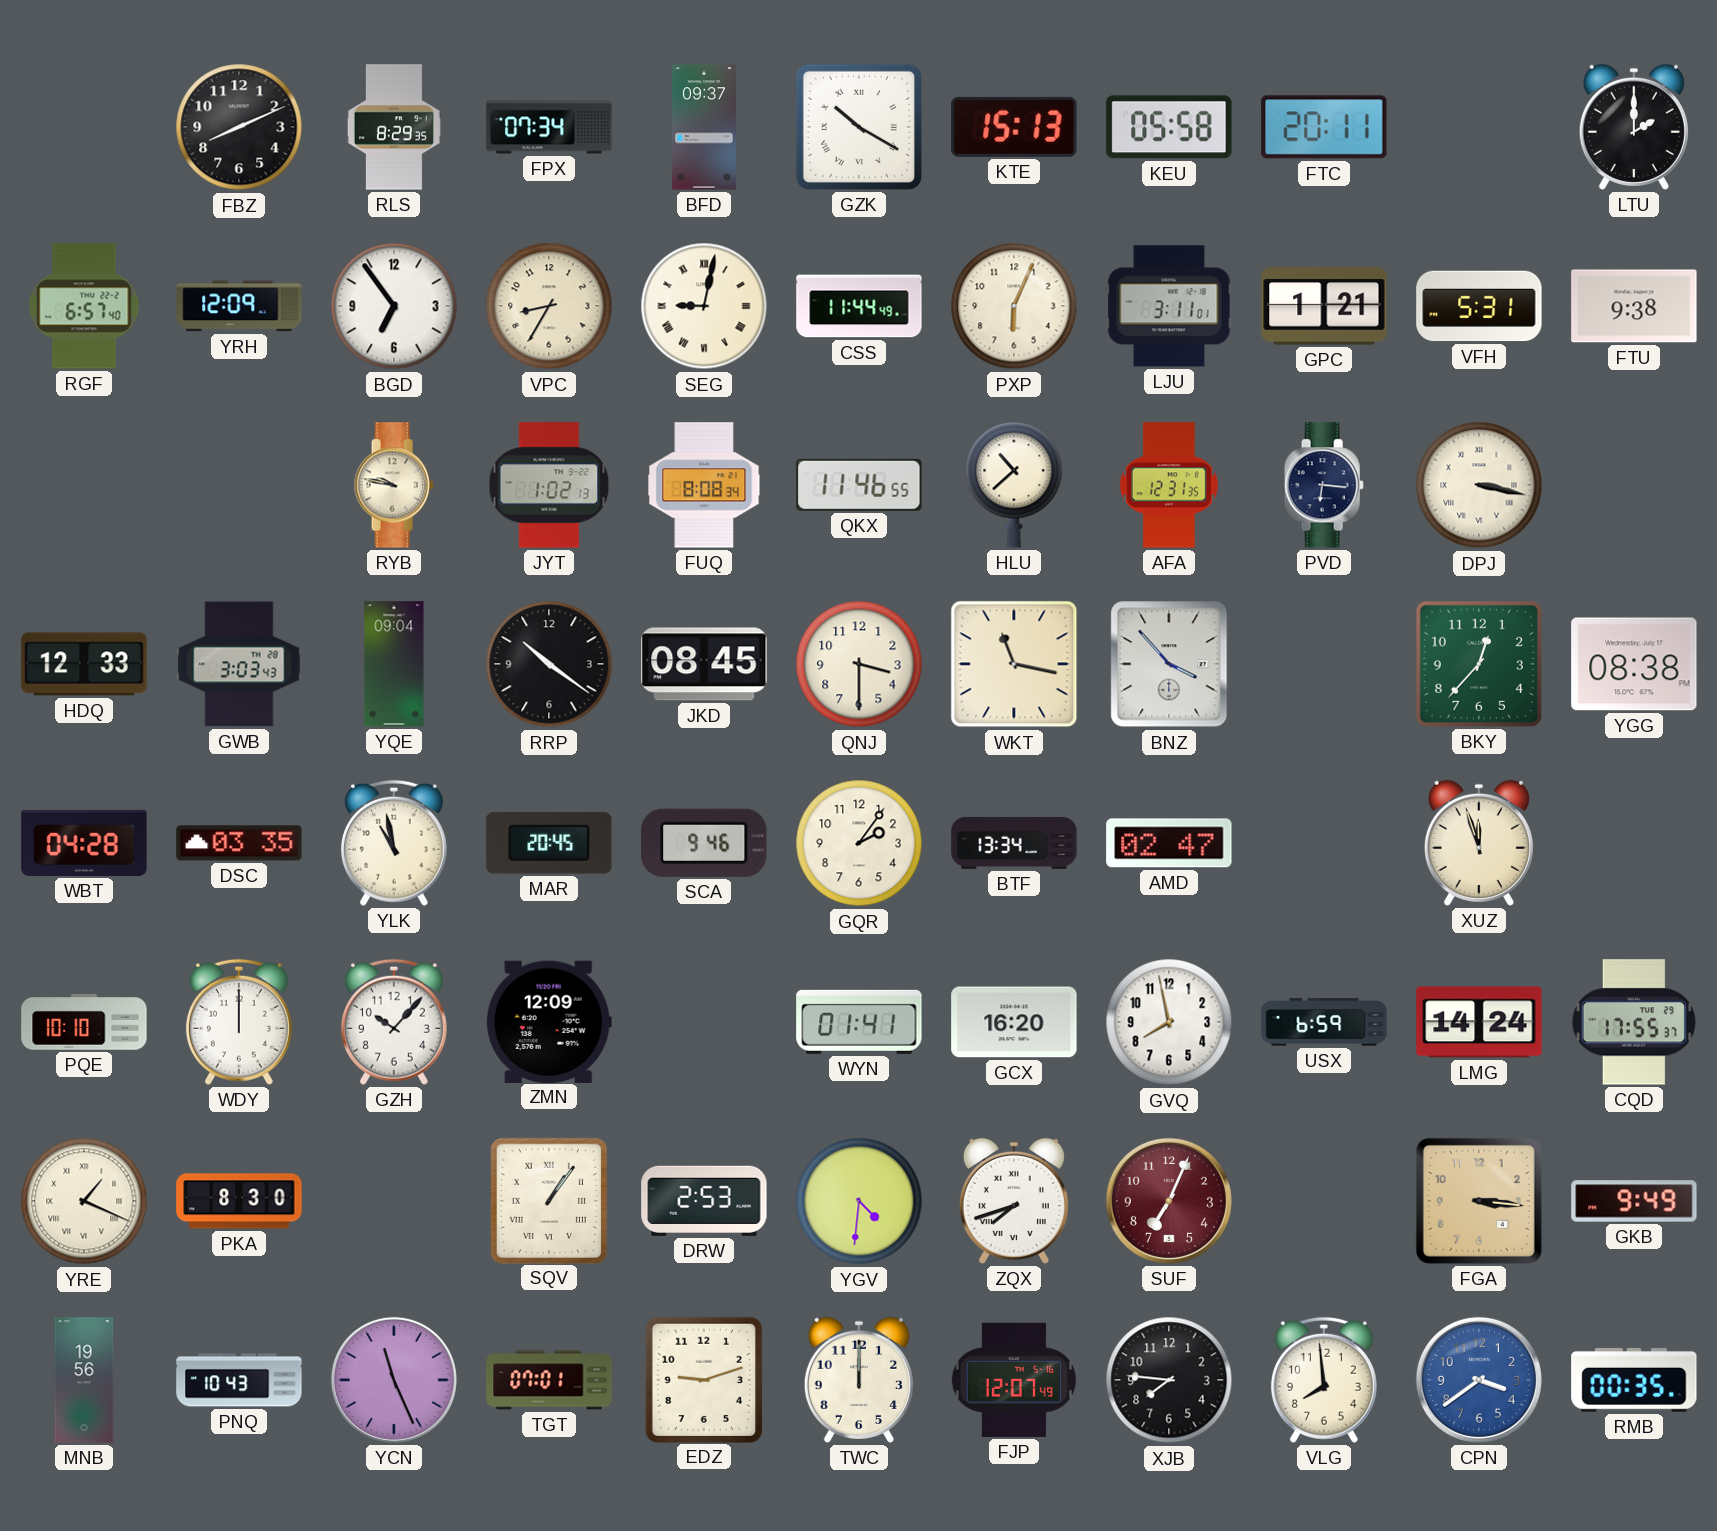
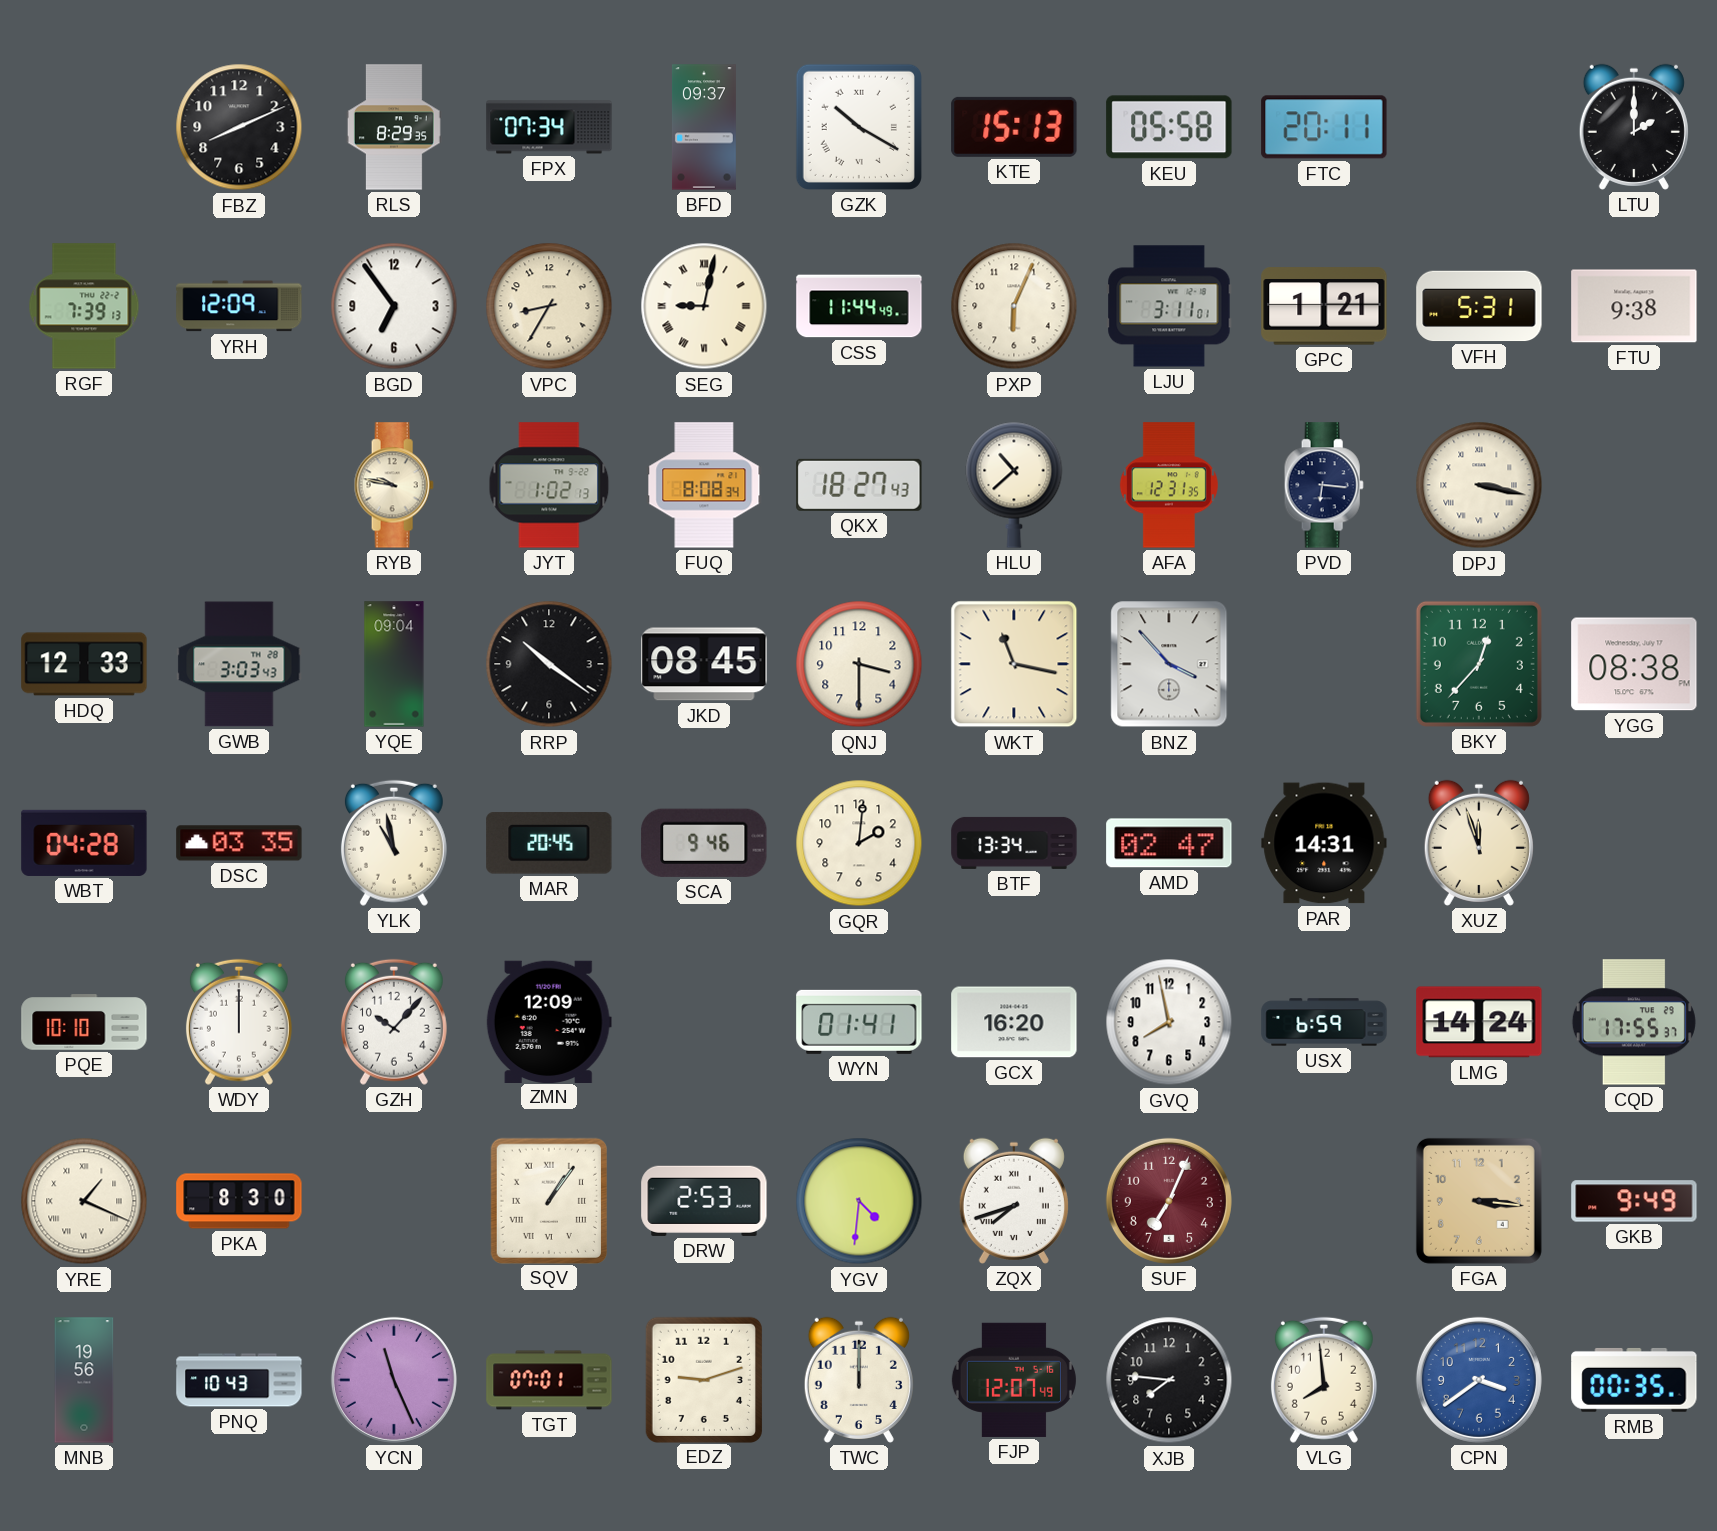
RGF: 6:57 -> 7:39 (84, 306)
QKX: 11:46 -> 18:27 (859, 485)
GQR: 2:06 -> 2:01 (859, 843)
PAR: none -> 14:31 (1324, 843)
